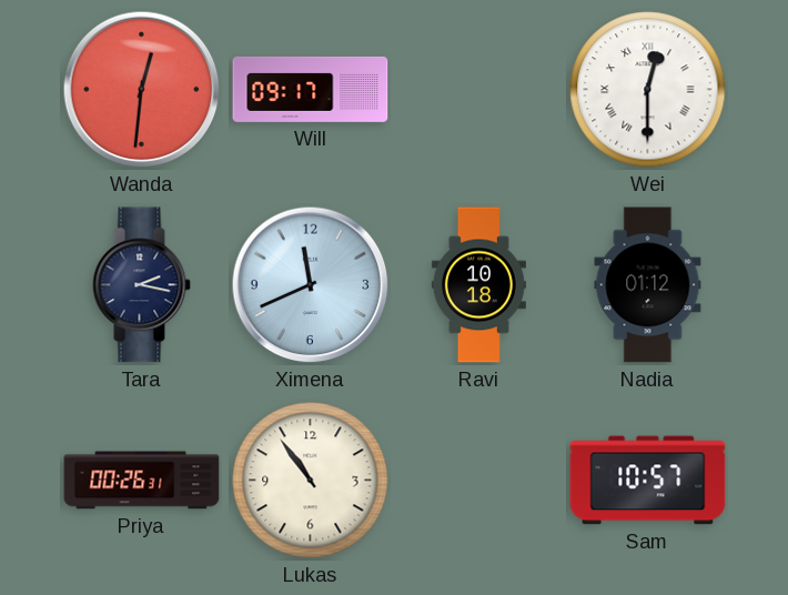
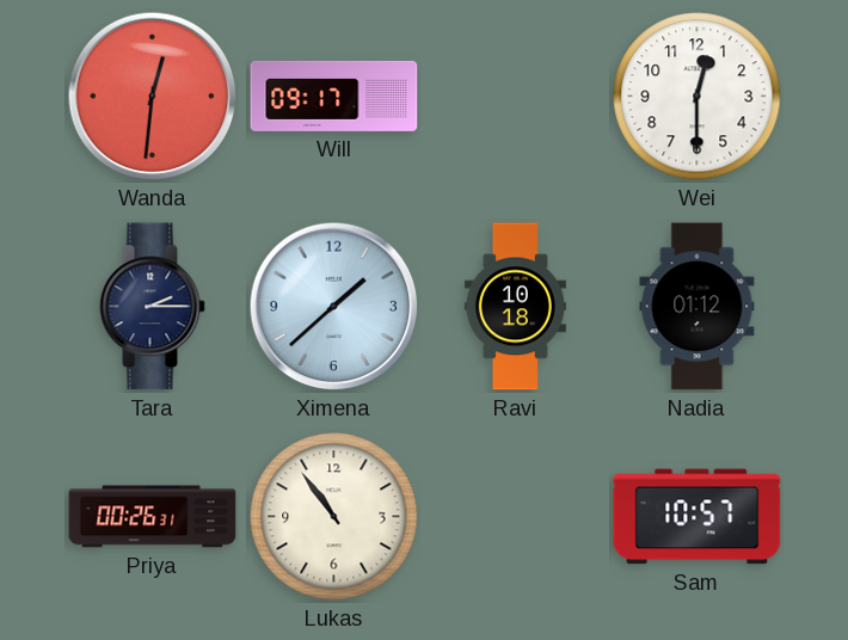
Wei numerals: Roman -> Arabic (698, 97)
Tara: 2:17 -> 2:15 (152, 307)
Ximena: 11:41 -> 1:38 (334, 307)
